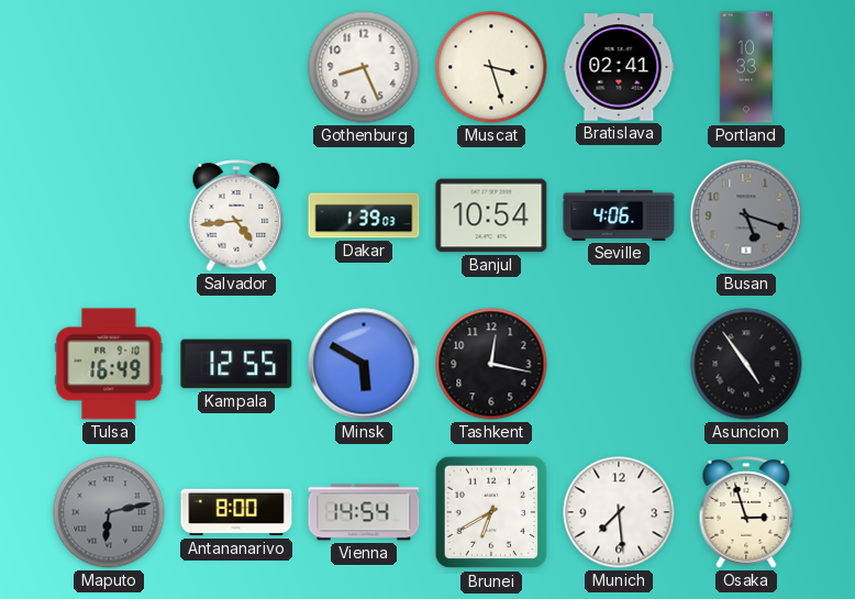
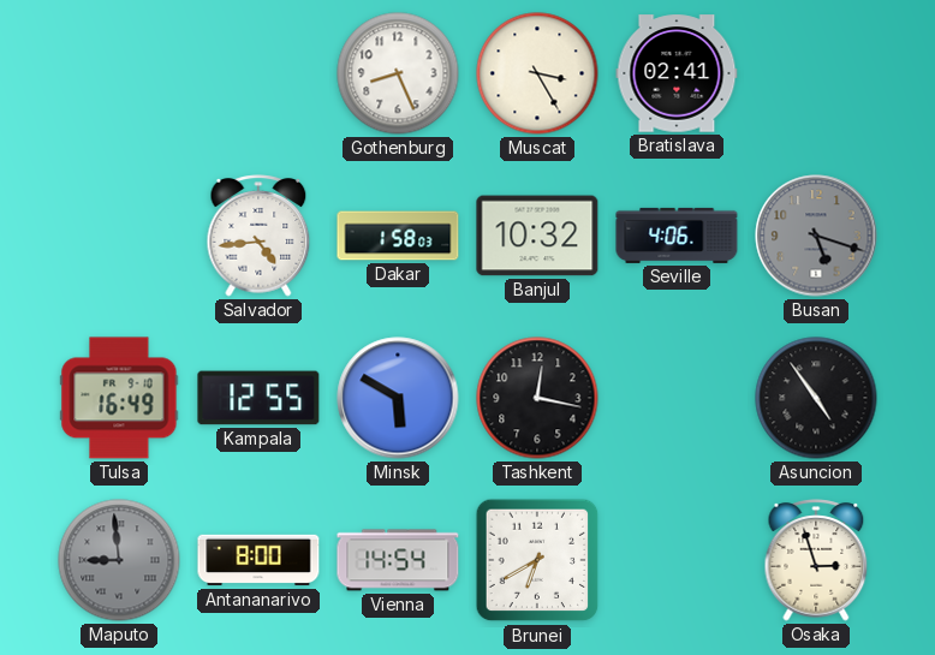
Muscat: 3:27 -> 3:25 (537, 73)
Portland: 10:33 -> none (746, 67)
Dakar: 1:39 -> 1:58 (398, 236)
Banjul: 10:54 -> 10:32 (537, 236)
Maputo: 6:13 -> 8:59 (119, 560)
Munich: 7:29 -> none (619, 512)
